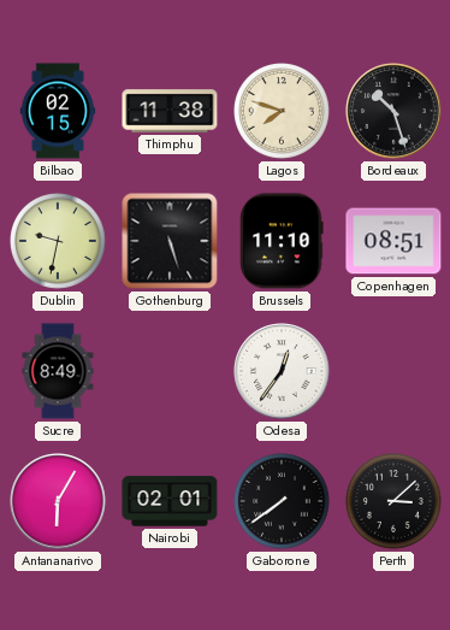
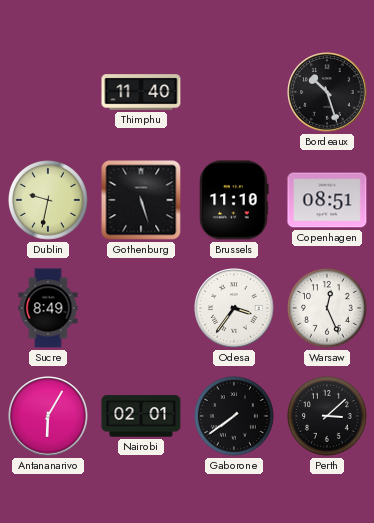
Bilbao: 02:15 -> none (58, 111)
Thimphu: 11:38 -> 11:40 (141, 92)
Lagos: 7:48 -> none (283, 112)
Odesa: 12:36 -> 3:36 (234, 308)
Warsaw: none -> 12:26 (328, 309)
